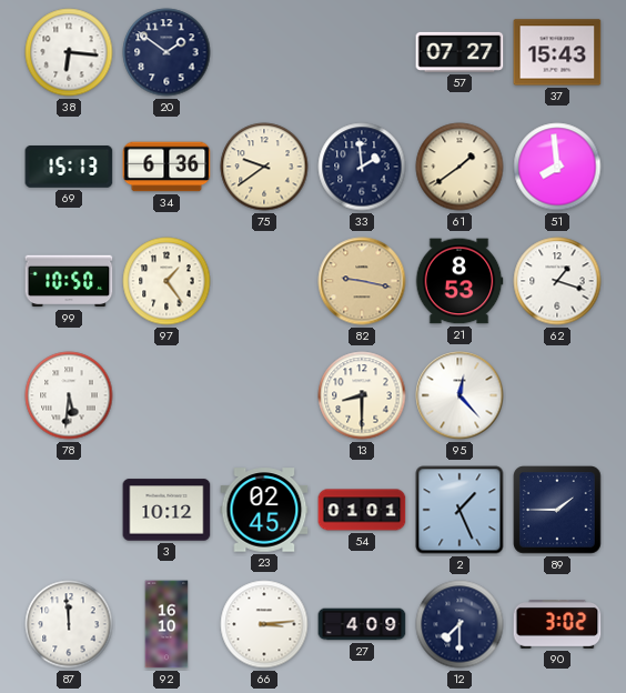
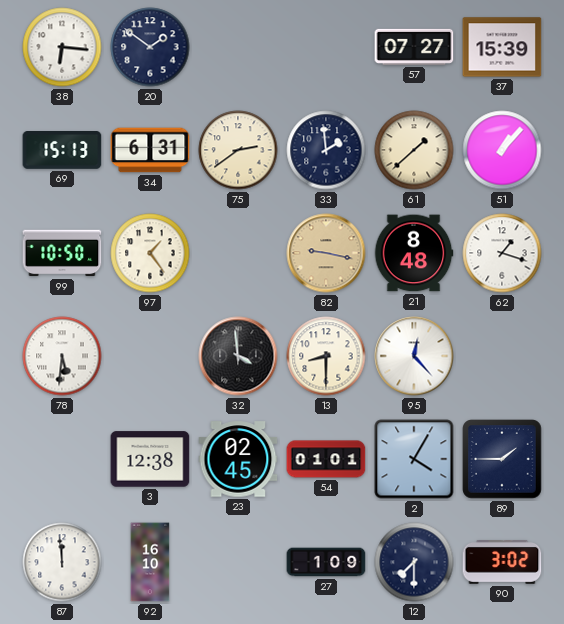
37: 15:43 -> 15:39 (502, 47)
34: 6:36 -> 6:31 (150, 150)
75: 9:39 -> 2:39 (238, 150)
61: 1:39 -> 1:38 (414, 150)
51: 7:59 -> 1:07 (502, 150)
21: 8:53 -> 8:48 (414, 253)
32: none -> 3:59 (238, 356)
3: 10:12 -> 12:38 (150, 459)
2: 1:26 -> 4:05 (414, 459)
66: 3:14 -> none (264, 624)
27: 4:09 -> 1:09 (326, 562)
